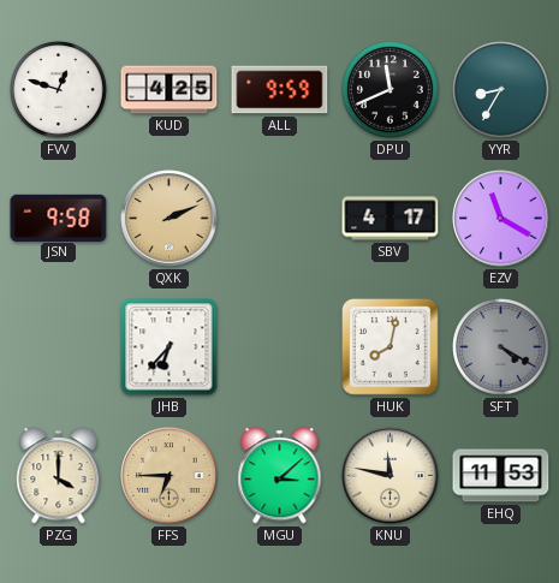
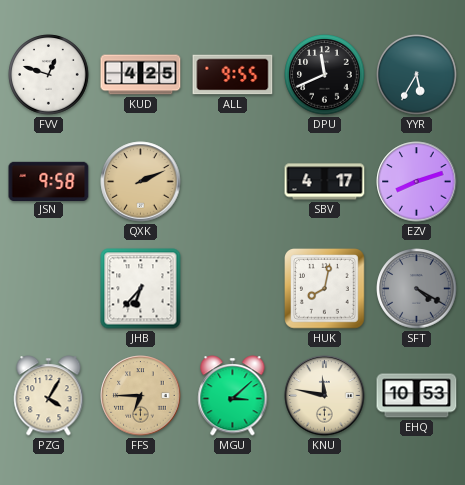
ALL: 9:59 -> 9:55 (233, 75)
YYR: 8:35 -> 5:35 (417, 75)
EZV: 11:20 -> 8:12 (417, 182)
PZG: 4:00 -> 4:05 (49, 396)
EHQ: 11:53 -> 10:53 (417, 396)
